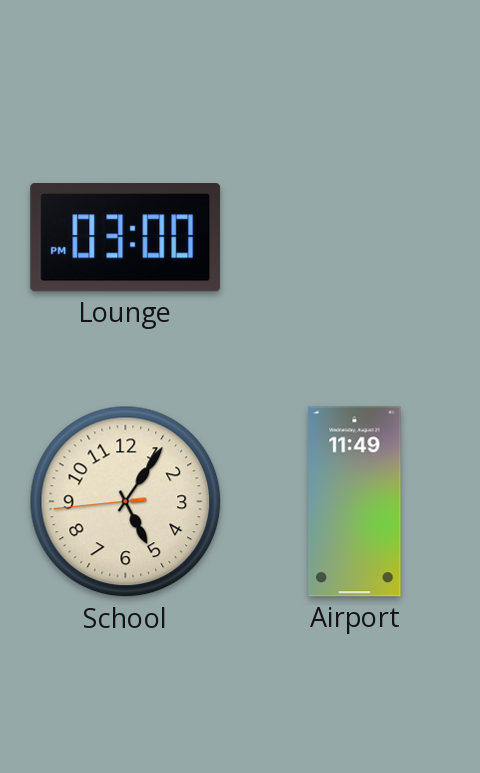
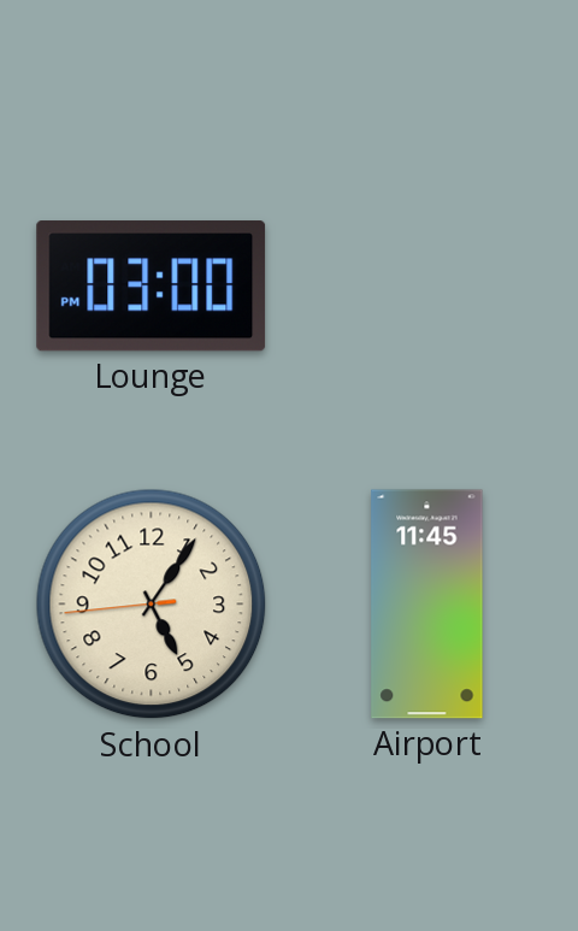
Airport: 11:49 -> 11:45 (427, 605)
